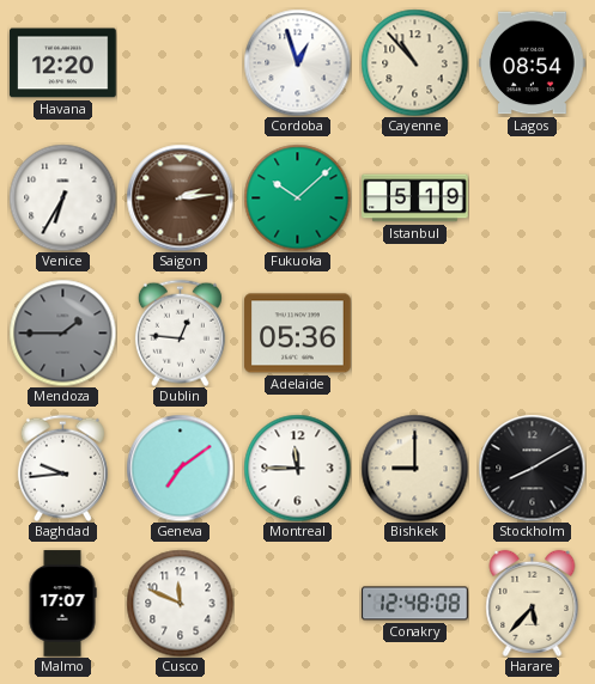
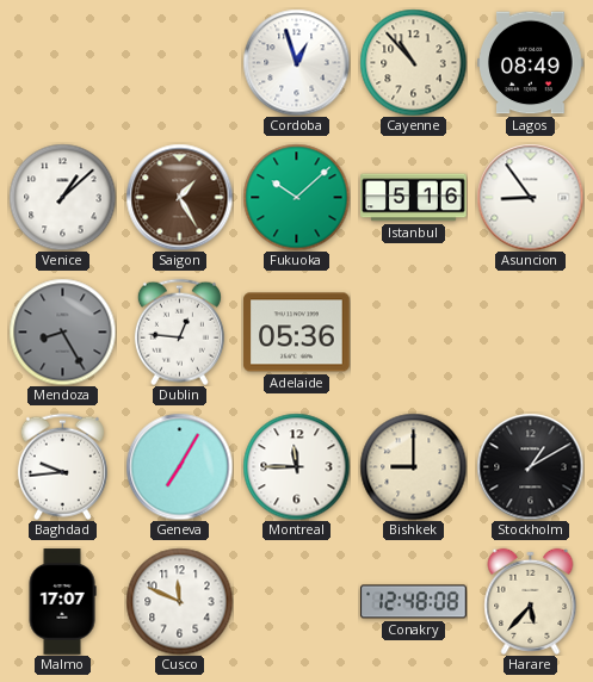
Havana: 12:20 -> none (63, 63)
Lagos: 08:54 -> 08:49 (531, 63)
Venice: 6:35 -> 1:08 (62, 197)
Saigon: 2:14 -> 1:25 (179, 197)
Istanbul: 5:19 -> 5:16 (414, 198)
Asuncion: none -> 8:54 (530, 197)
Mendoza: 1:45 -> 8:25 (62, 331)
Geneva: 7:09 -> 7:05 (179, 466)
Stockholm: 8:10 -> 1:10 (530, 466)
